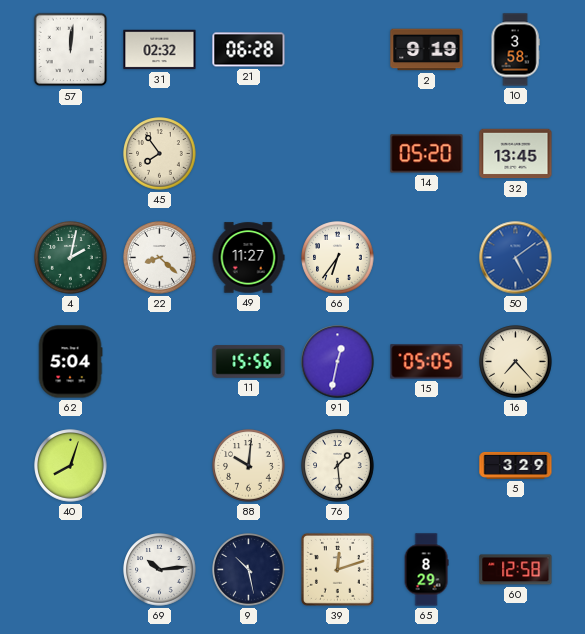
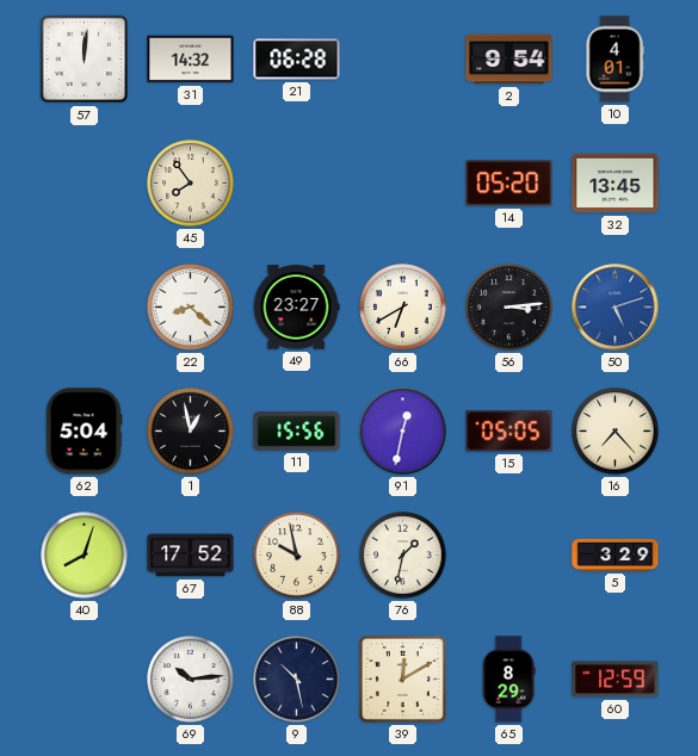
31: 02:32 -> 14:32 (191, 60)
2: 9:19 -> 9:54 (509, 60)
10: 3:58 -> 4:01 (614, 60)
4: 2:02 -> none (71, 258)
49: 11:27 -> 23:27 (296, 308)
66: 6:36 -> 6:40 (403, 308)
56: none -> 3:14 (509, 308)
50: 5:09 -> 5:12 (616, 308)
1: none -> 12:58 (191, 432)
67: none -> 17:52 (191, 556)
88: 10:01 -> 9:58 (297, 556)
76: 1:29 -> 1:32 (403, 556)
39: 12:12 -> 12:10 (402, 678)
60: 12:58 -> 12:59 (616, 680)
